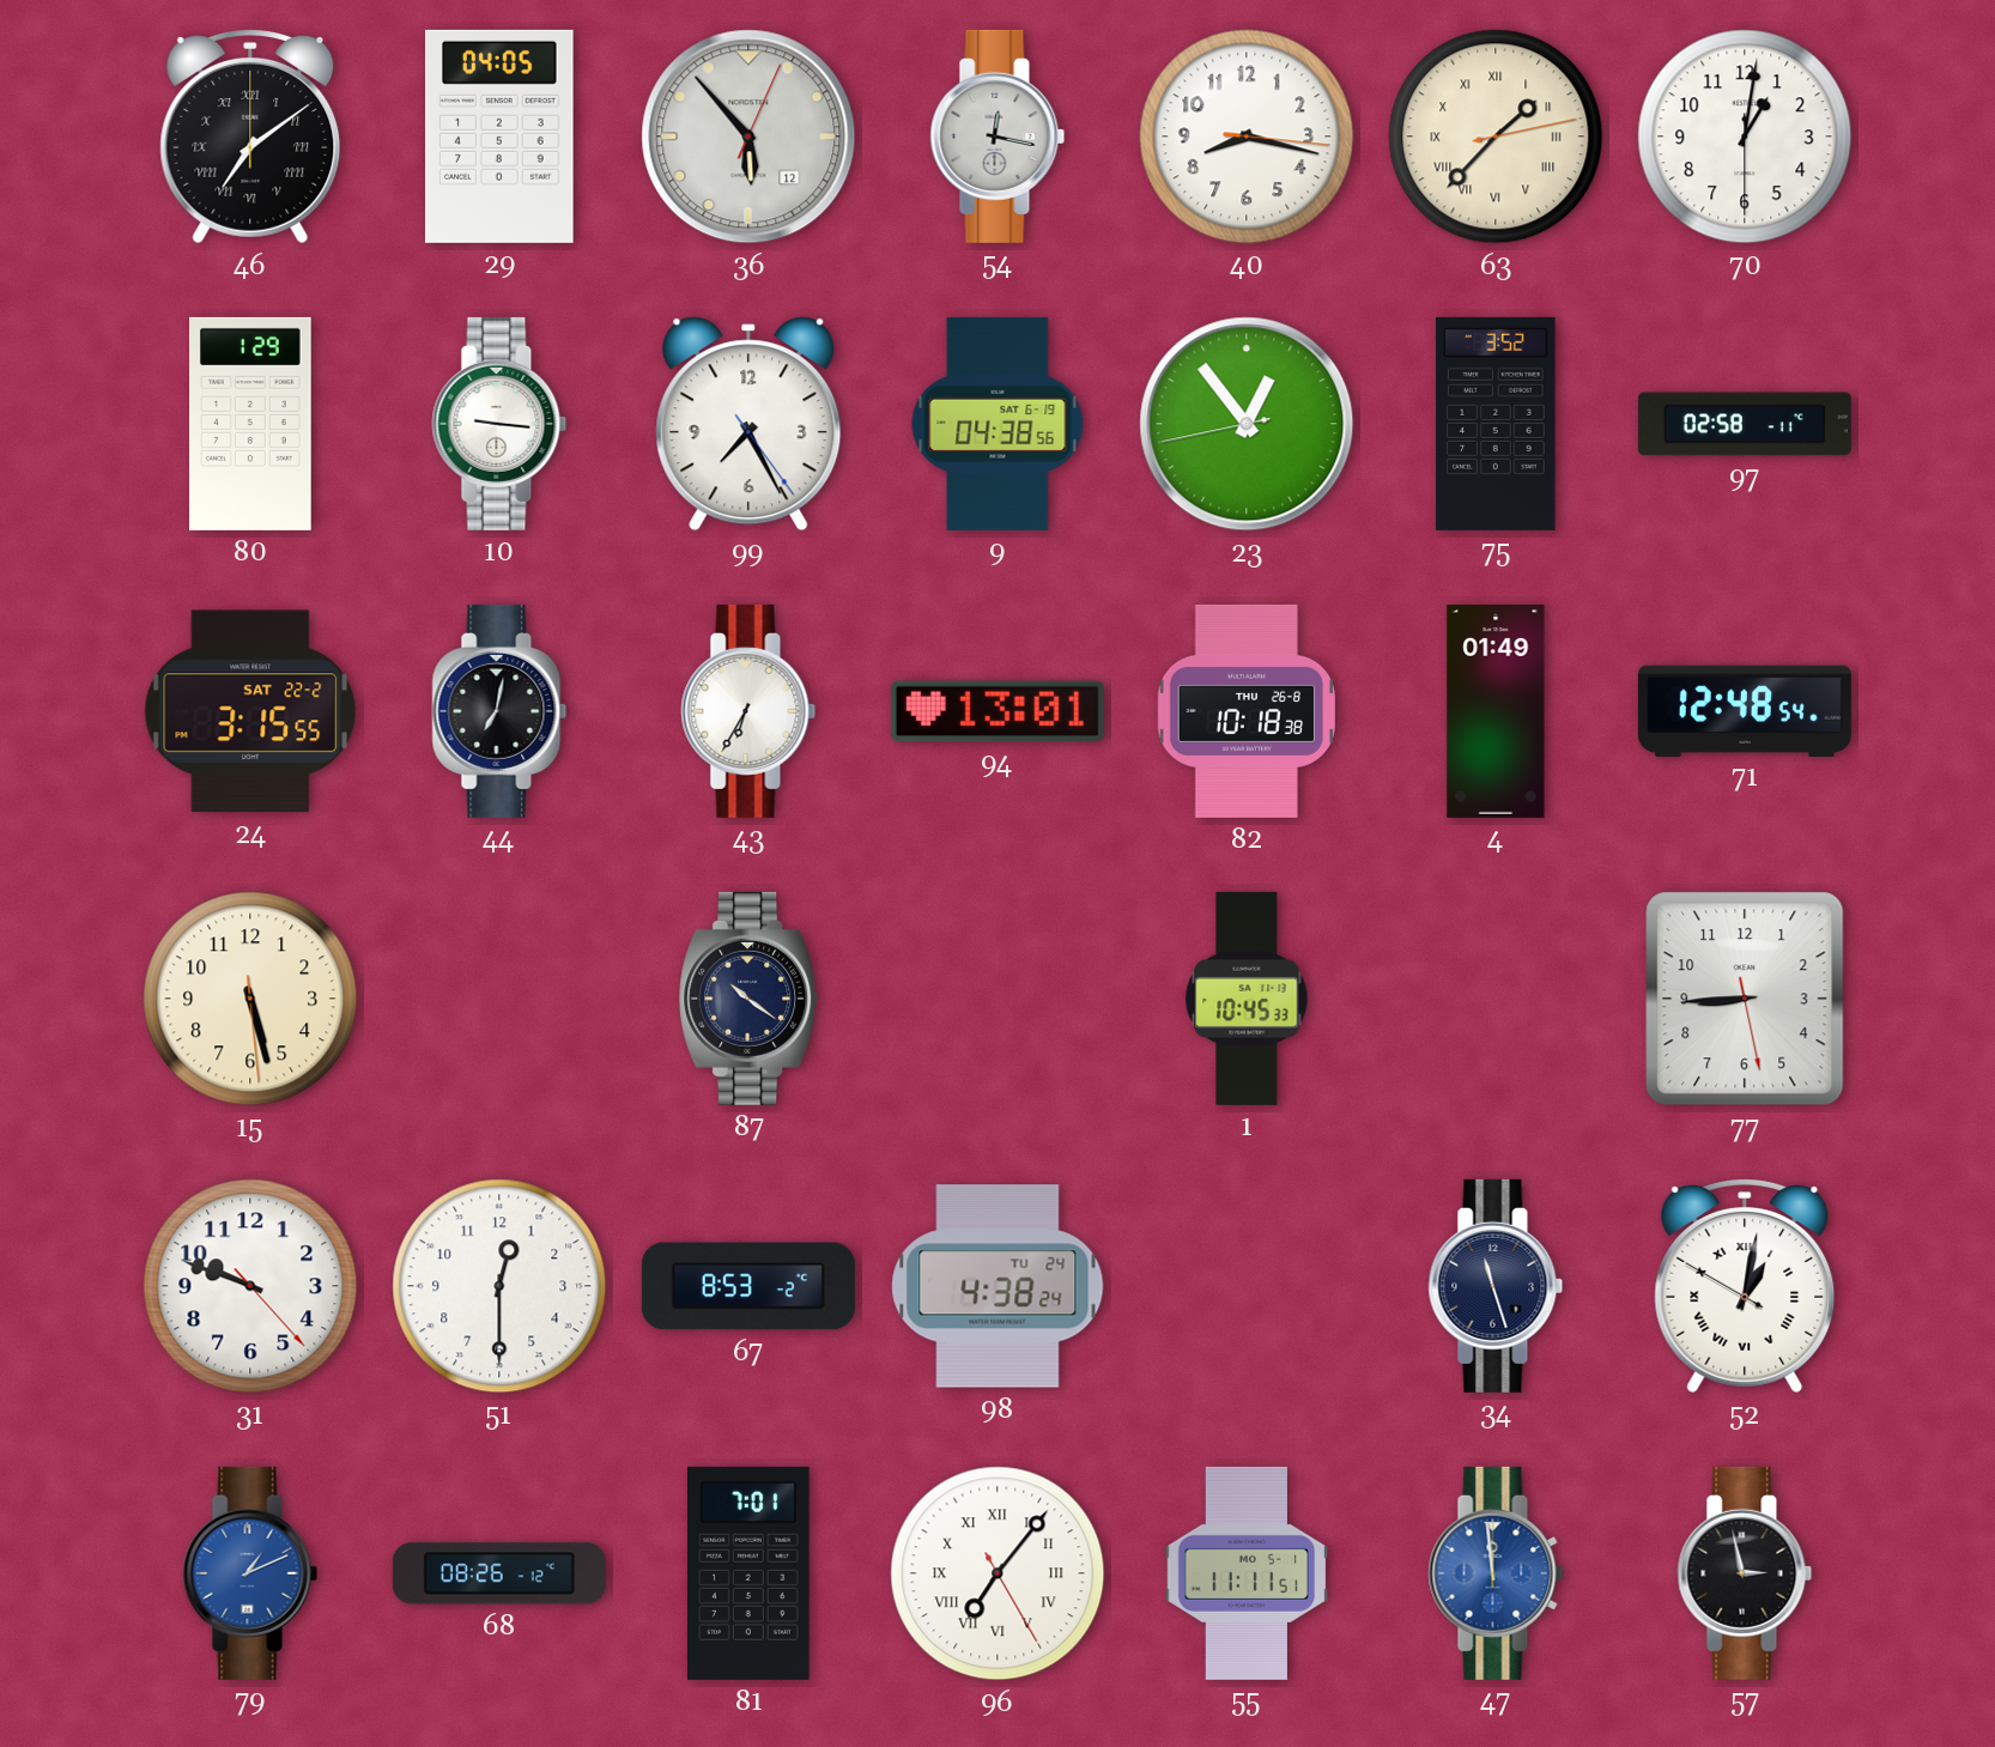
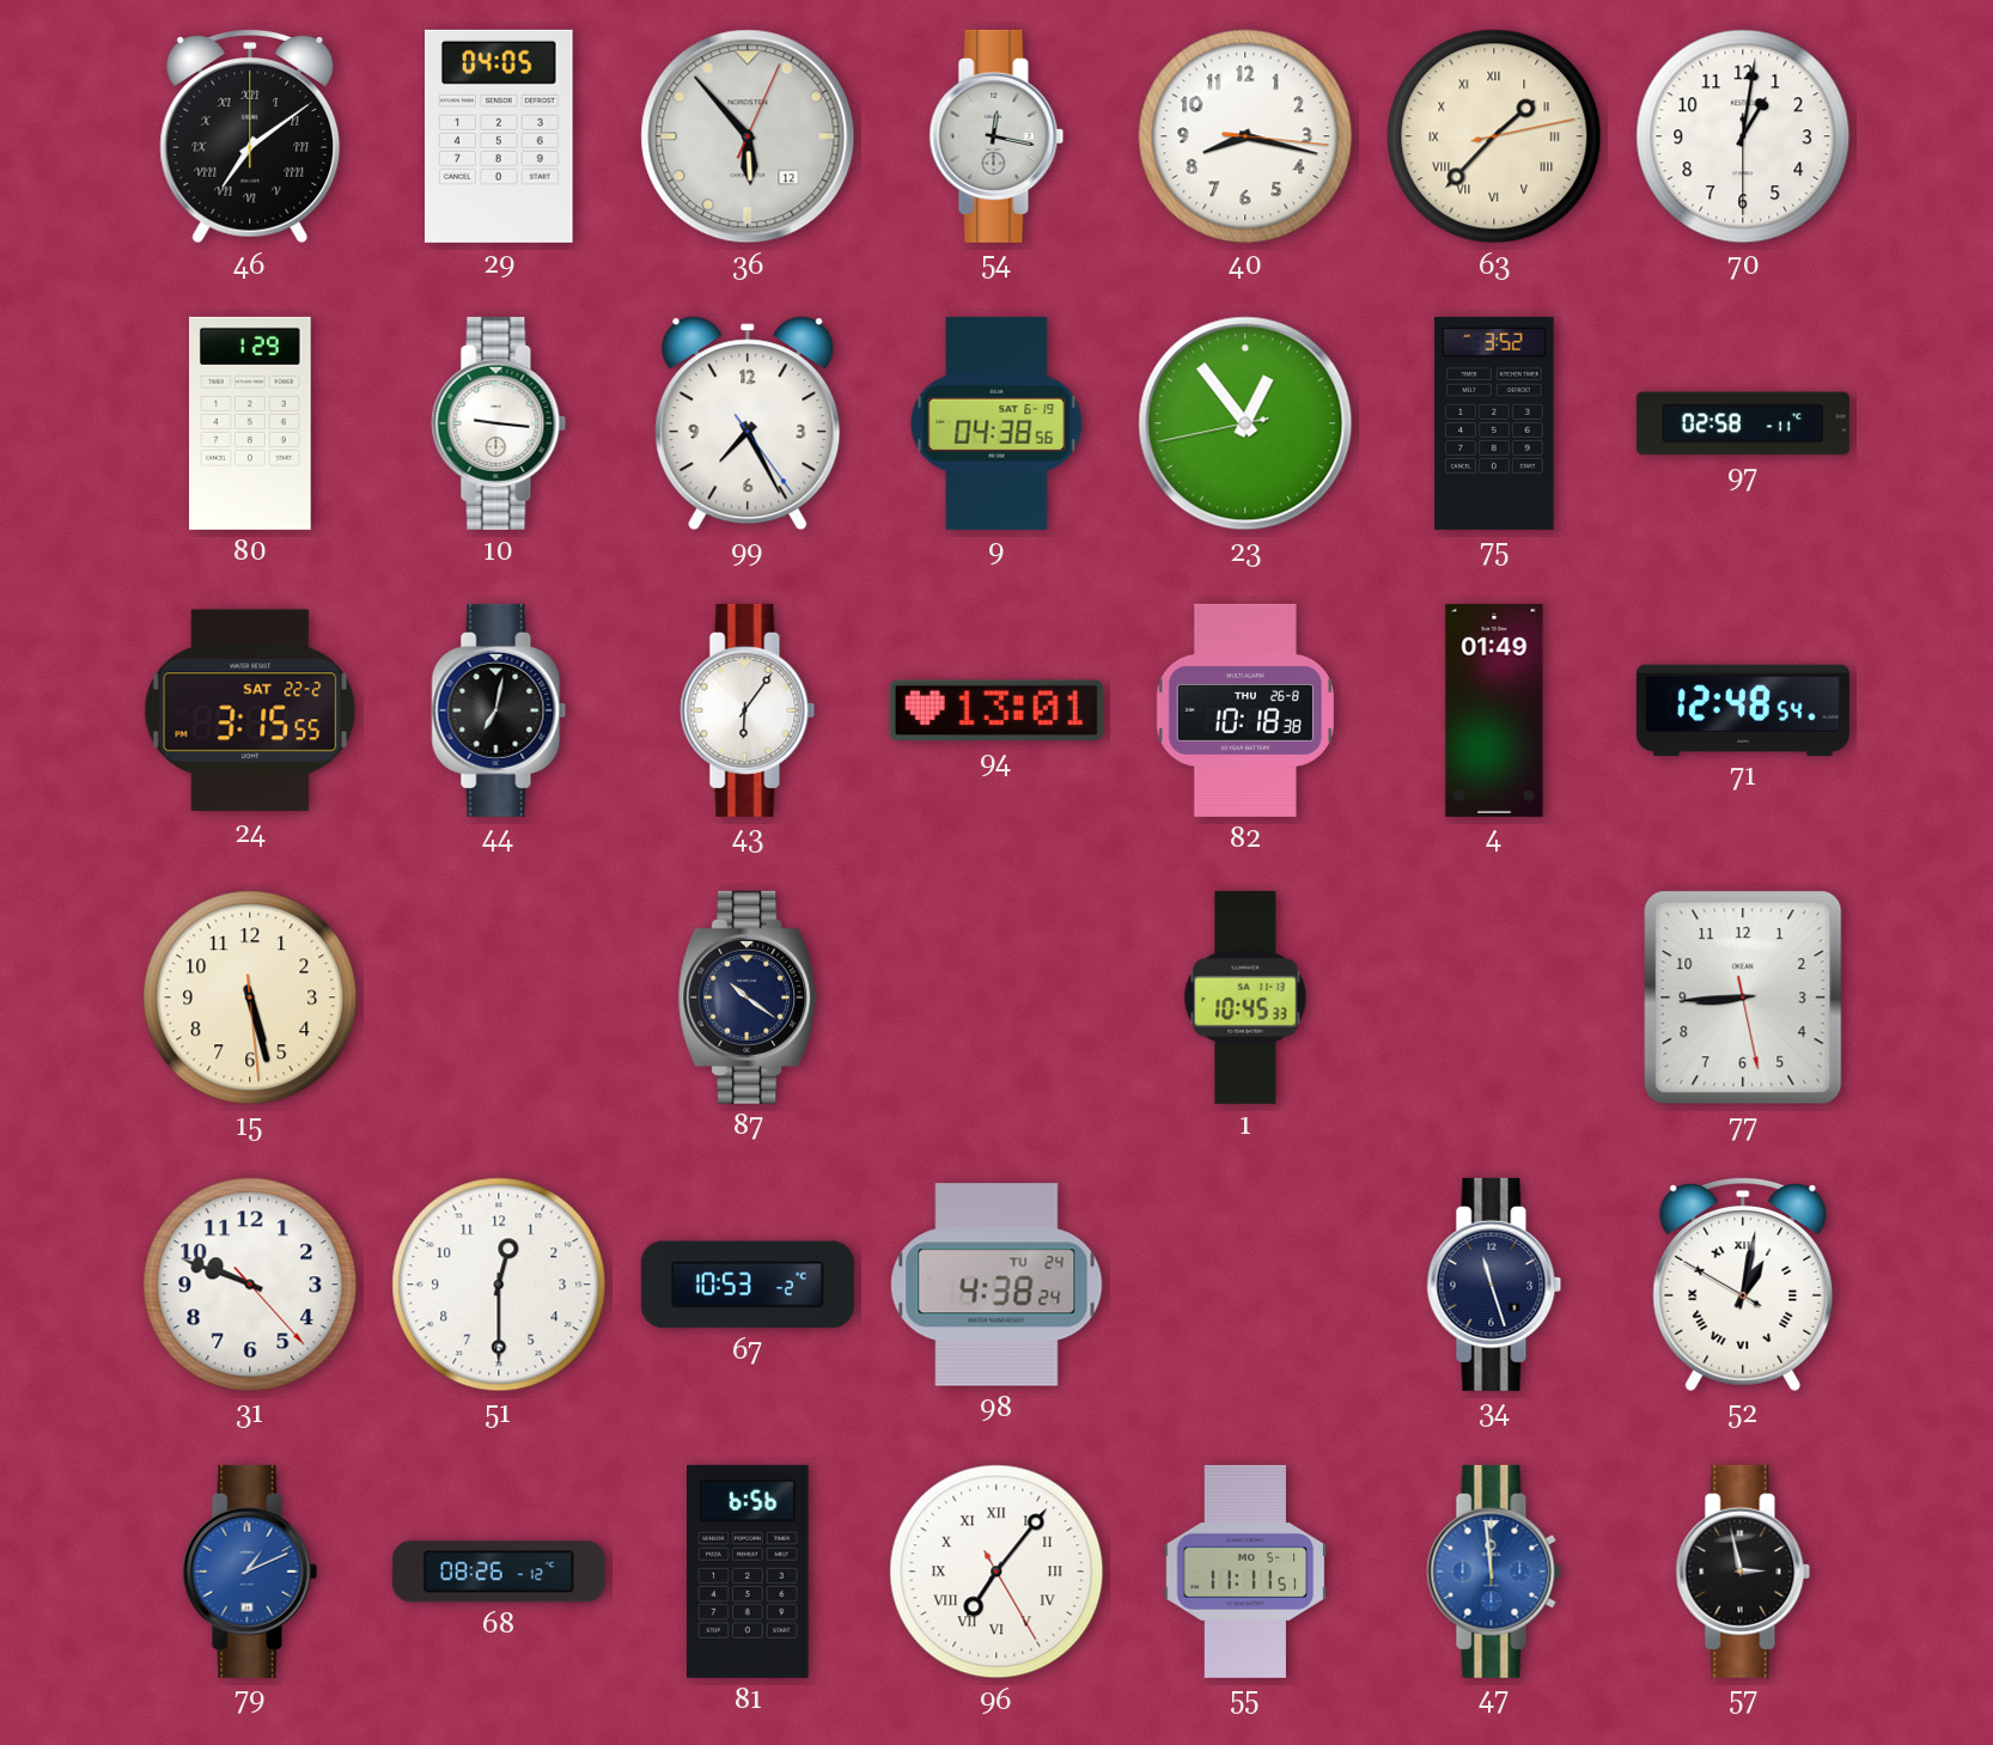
43: 6:35 -> 6:06 (748, 710)
67: 8:53 -> 10:53 (748, 1285)
81: 7:01 -> 6:56 (749, 1572)
